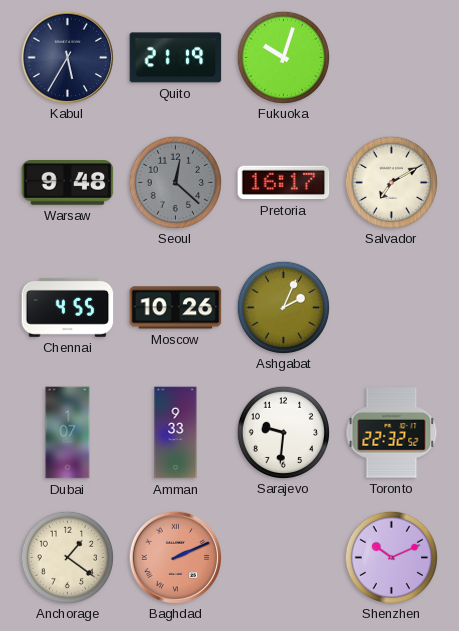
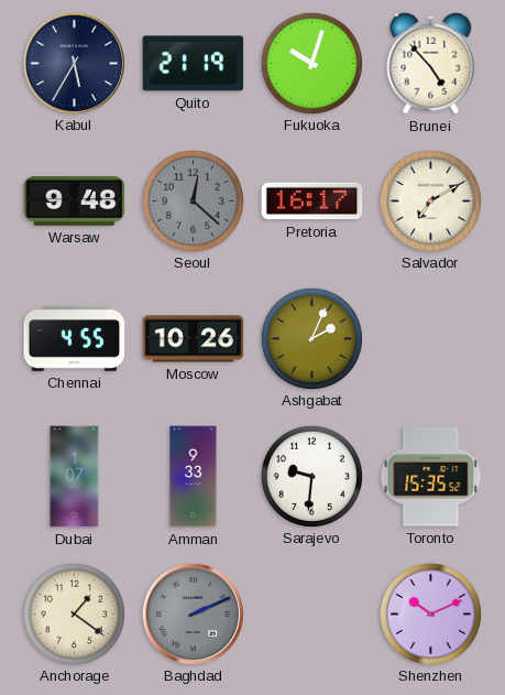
Brunei: none -> 4:53 (431, 63)
Toronto: 22:32 -> 15:35 (431, 477)
Baghdad dial: salmon -> grey (193, 613)
